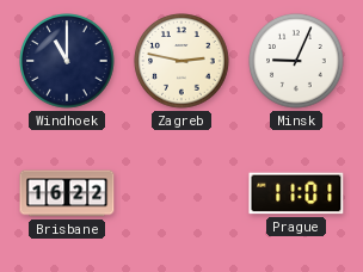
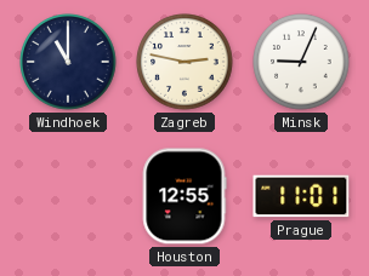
Brisbane: 16:22 -> none (67, 193)
Houston: none -> 12:55 (184, 196)
